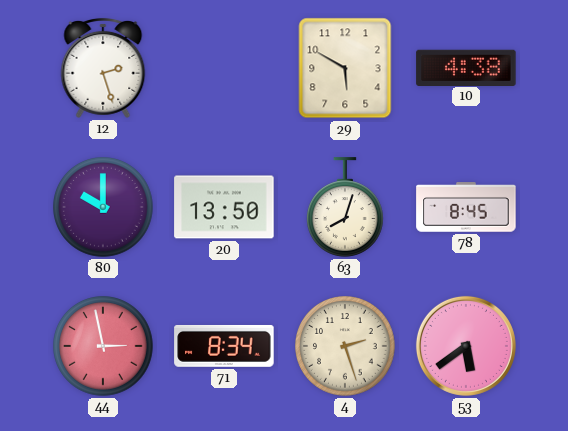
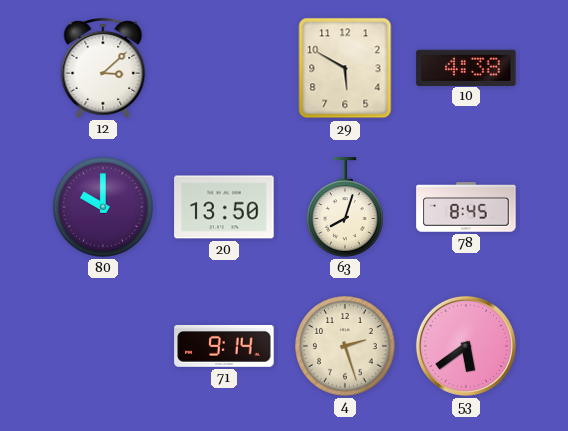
12: 2:27 -> 3:08 (103, 68)
44: 2:58 -> none (104, 347)
71: 8:34 -> 9:14 (224, 346)
